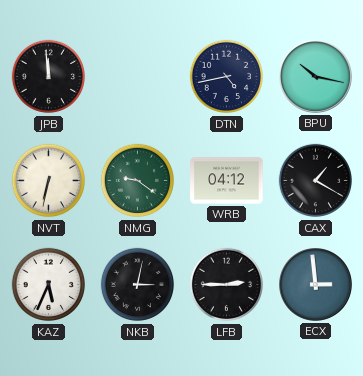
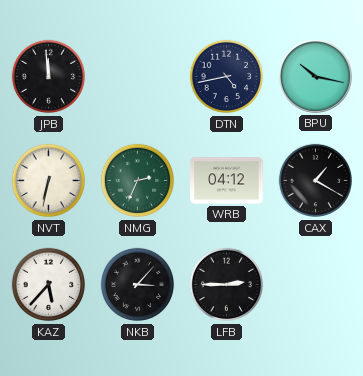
NMG: 9:21 -> 2:34 (138, 181)
KAZ: 5:34 -> 5:37 (49, 285)
NKB: 3:02 -> 3:07 (138, 285)
ECX: 2:59 -> none (316, 285)
